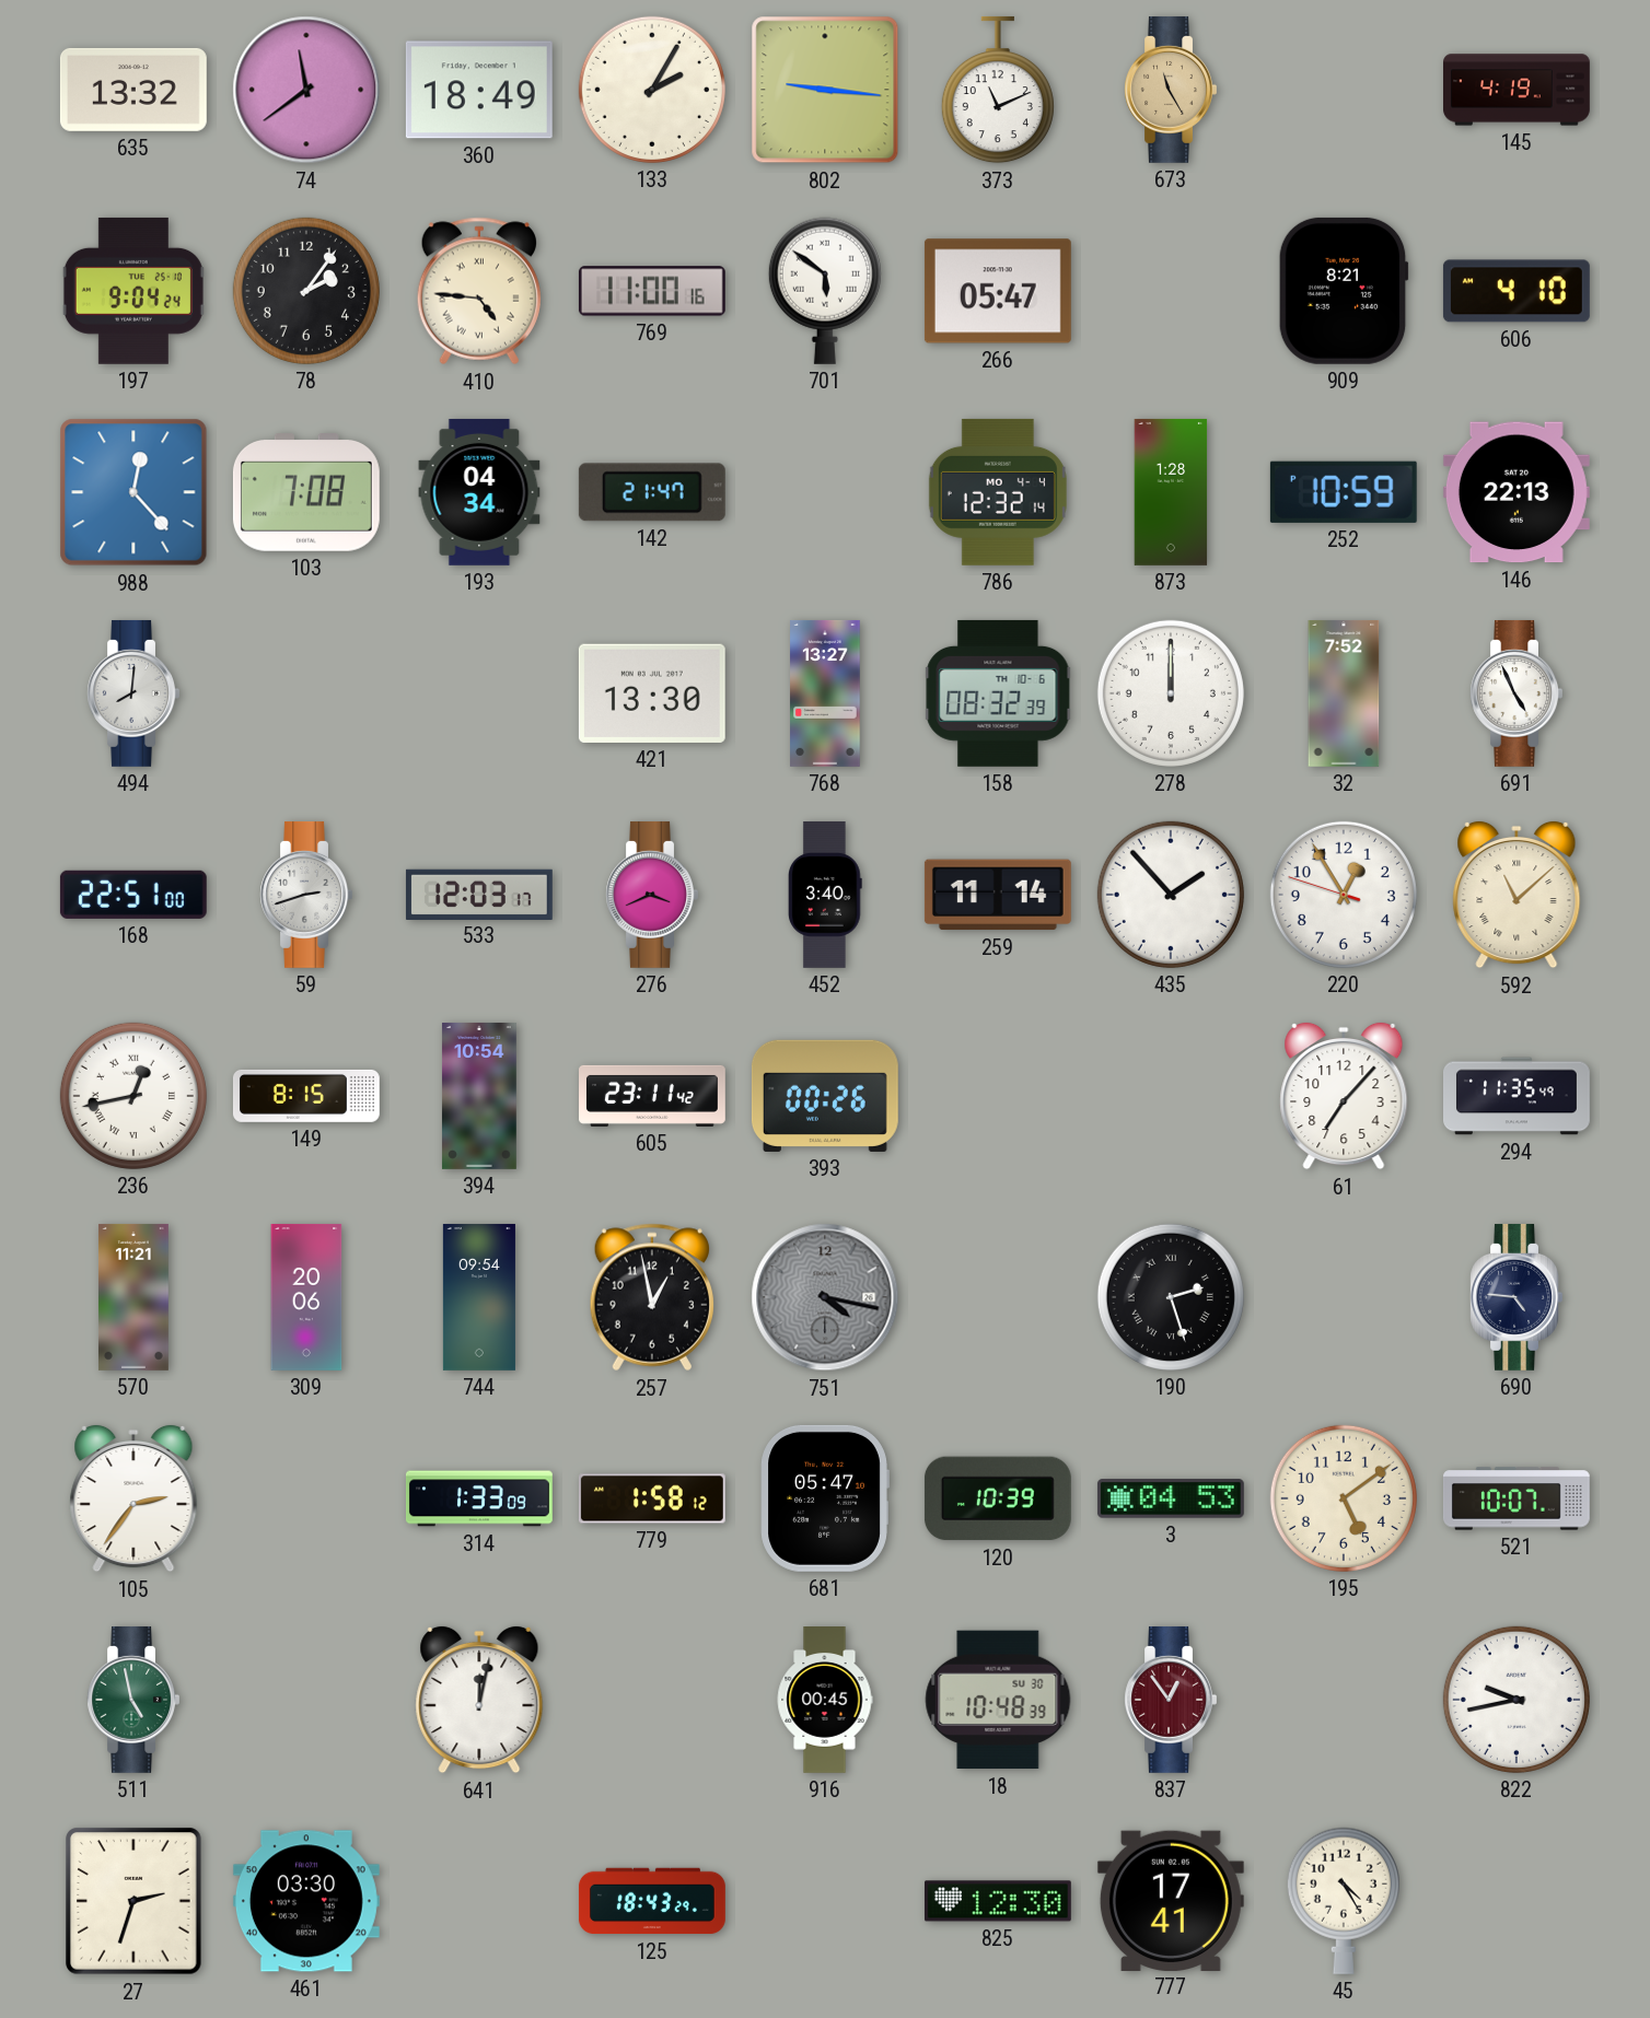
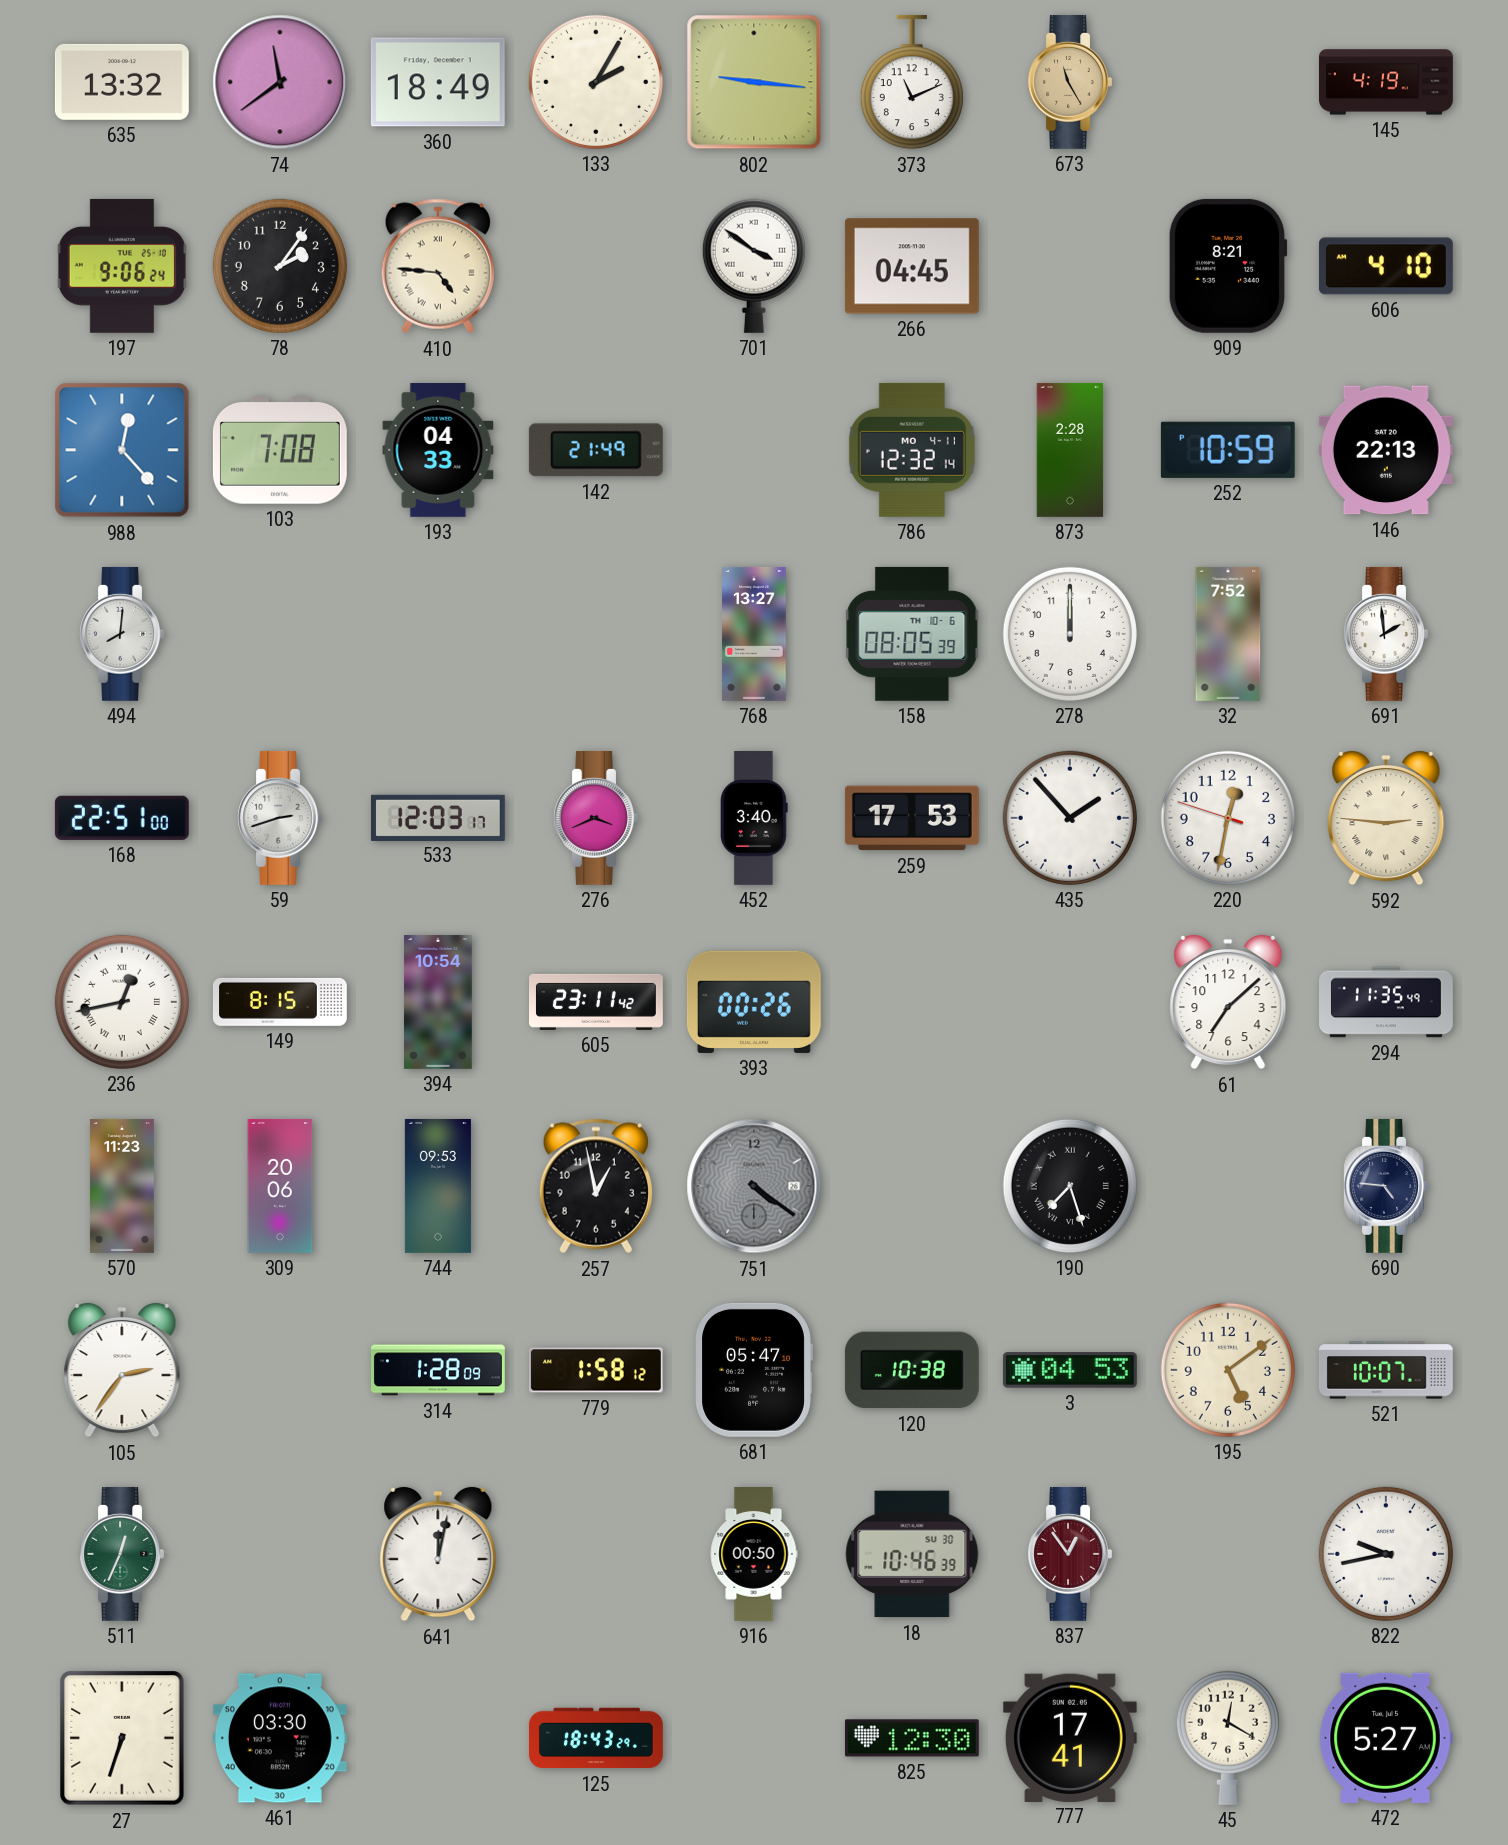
197: 9:04 -> 9:06 (122, 266)
769: 11:00 -> none (652, 291)
701: 5:51 -> 3:51 (754, 266)
266: 05:47 -> 04:45 (912, 266)
193: 04:34 -> 04:33 (438, 450)
142: 21:47 -> 21:49 (596, 450)
786 date: MO 4-4 -> MO 4-11 (912, 450)
873: 1:28 -> 2:28 (1070, 450)
421: 13:30 -> none (652, 693)
158: 08:32 -> 08:05 (912, 634)
691: 4:56 -> 1:59 (1386, 634)
259: 11:14 -> 17:53 (912, 818)
220: 12:54 -> 12:31 (1228, 818)
592: 11:08 -> 2:46 (1386, 818)
61: 7:07 -> 7:08 (1228, 1002)
570: 11:21 -> 11:23 (122, 1186)
744: 09:54 -> 09:53 (438, 1186)
751: 4:17 -> 4:21 (754, 1186)
190: 2:27 -> 7:27 (1070, 1186)
314: 1:33 -> 1:28 (439, 1370)
120: 10:39 -> 10:38 (912, 1370)
511: 4:58 -> 12:34 (122, 1554)
916: 00:45 -> 00:50 (754, 1555)
18: 10:48 -> 10:46 (912, 1554)
27: 2:33 -> 6:33 (122, 1738)
45: 4:25 -> 12:20 (1228, 1738)
472: none -> 5:27 (1386, 1738)
